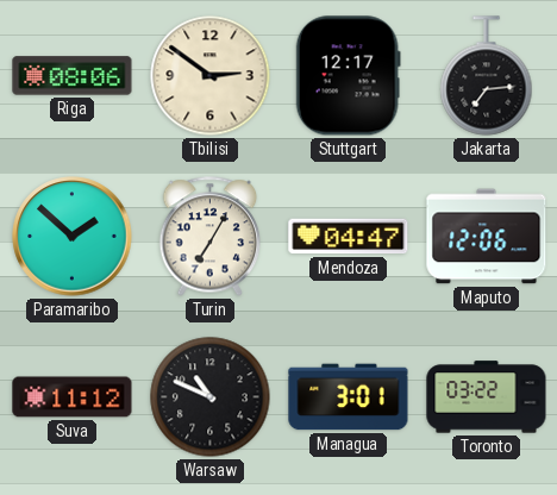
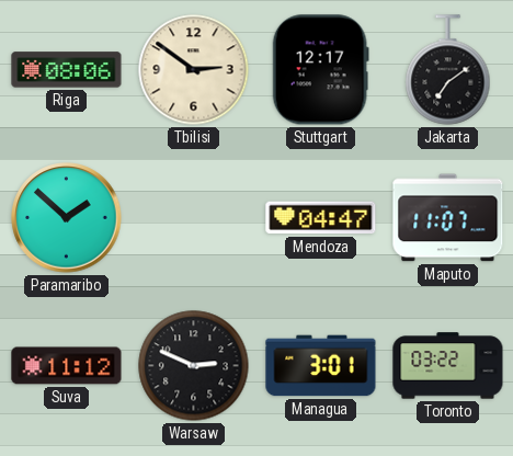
Jakarta: 7:14 -> 7:09 (448, 70)
Turin: 7:05 -> none (211, 237)
Maputo: 12:06 -> 11:07 (448, 218)
Warsaw: 10:49 -> 2:49 (194, 366)
